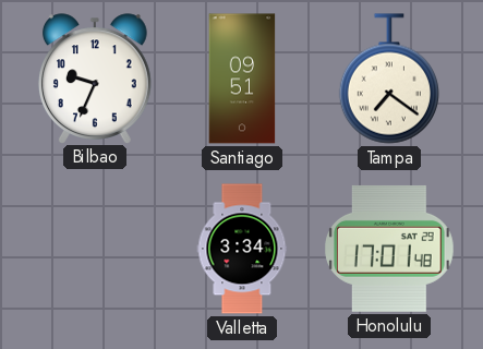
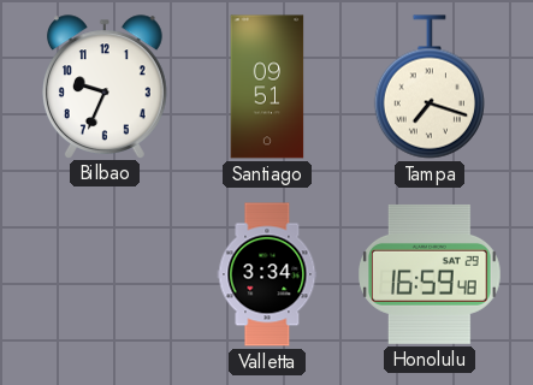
Tampa: 7:21 -> 7:18 (430, 87)
Honolulu: 17:01 -> 16:59 (430, 274)
